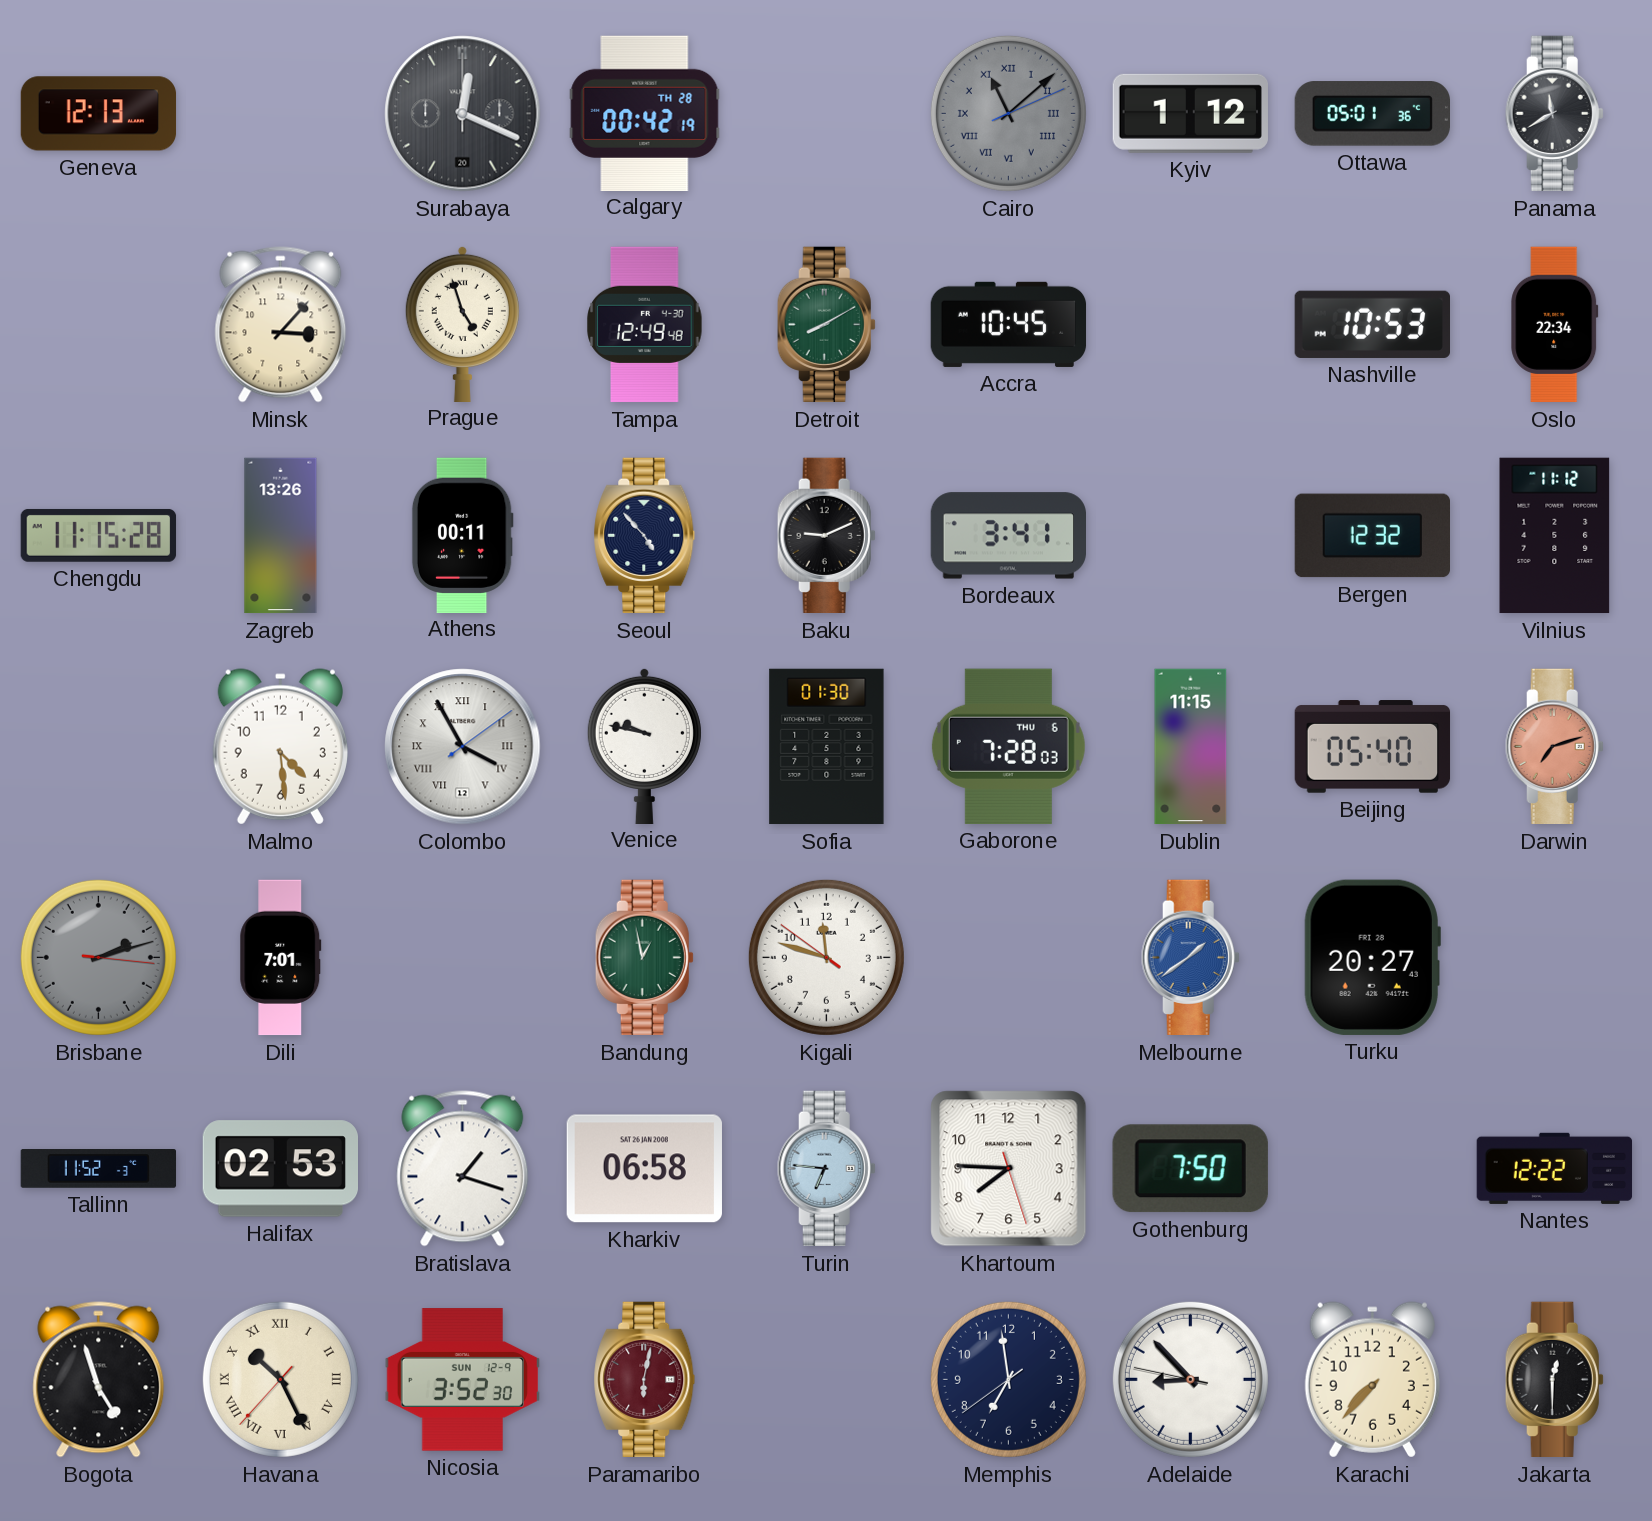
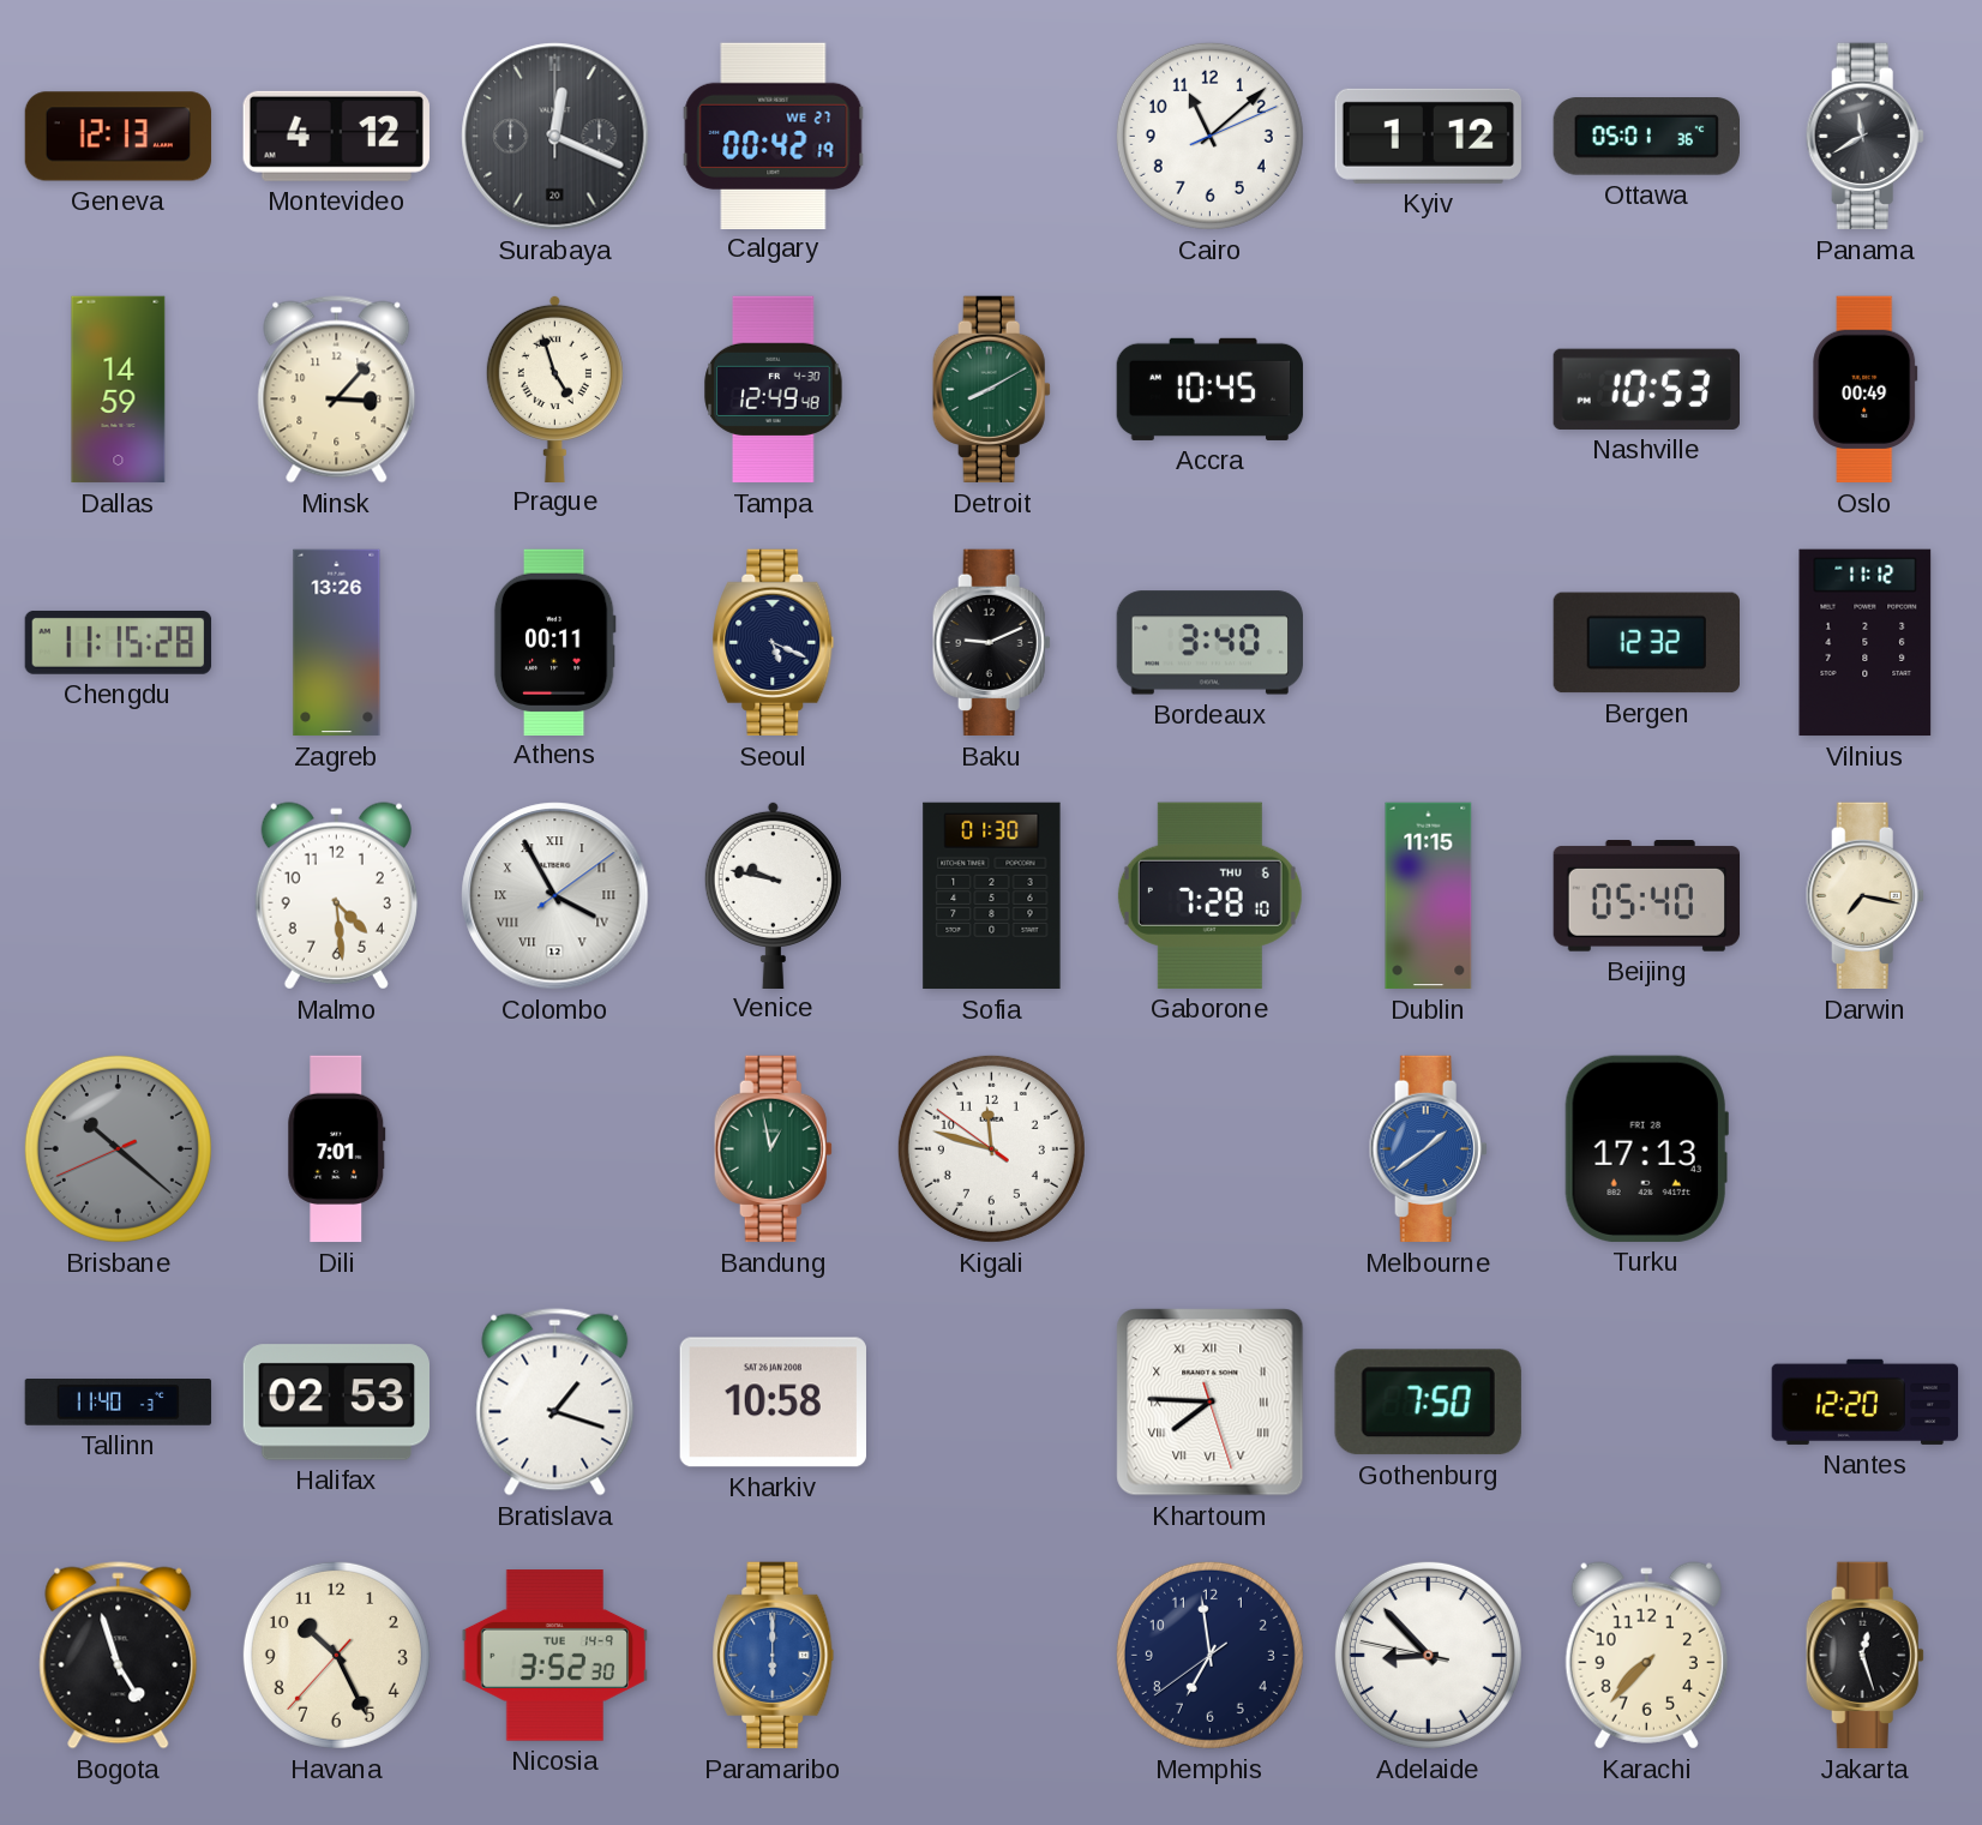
Montevideo: none -> 4:12 (336, 136)
Calgary date: TH 28 -> WE 27 (774, 136)
Cairo dial: grey -> white (1209, 136)
Cairo numerals: Roman -> Arabic (1209, 136)
Dallas: none -> 14:59 (119, 390)
Oslo: 22:34 -> 00:49 (1866, 390)
Seoul: 4:53 -> 5:19 (774, 643)
Bordeaux: 3:41 -> 3:40 (1209, 643)
Gaborone: 7:28:03 -> 7:28:10 (1209, 895)
Darwin: 7:12 -> 7:17 (1864, 896)
Darwin dial: salmon -> cream (1864, 896)
Brisbane: 2:12 -> 10:21 (118, 1148)
Turku: 20:27 -> 17:13 (1646, 1148)
Tallinn: 11:52 -> 11:40 (119, 1403)
Kharkiv: 06:58 -> 10:58 (773, 1403)
Turin: 6:46 -> none (826, 1169)
Khartoum numerals: Arabic -> Roman (1211, 1403)
Nantes: 12:22 -> 12:20 (1866, 1401)
Havana numerals: Roman -> Arabic (336, 1655)
Nicosia date: SUN 12-9 -> TUE 14-9 (555, 1656)
Paramaribo: 6:02 -> 6:00 (774, 1656)
Paramaribo dial: burgundy -> blue (774, 1656)
Jakarta: 12:30 -> 12:27 (1864, 1656)
